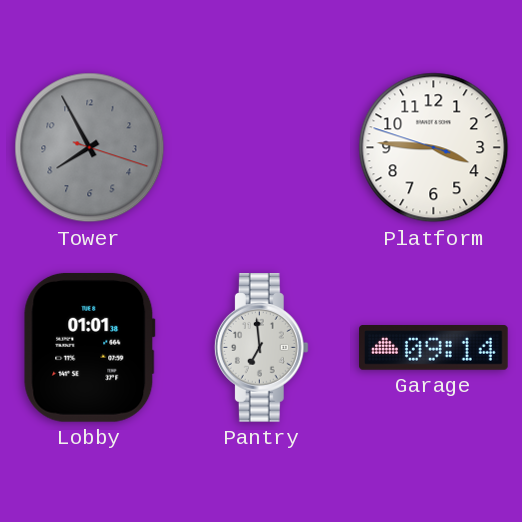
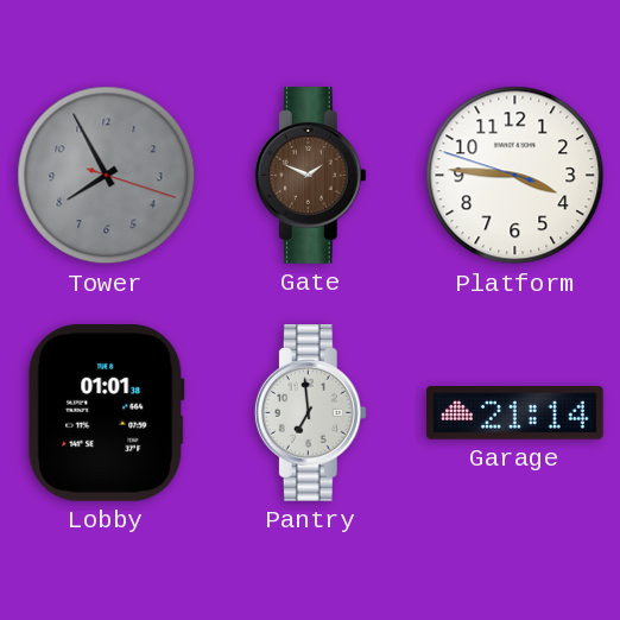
Gate: none -> 1:49 (310, 176)
Garage: 09:14 -> 21:14 (515, 413)
